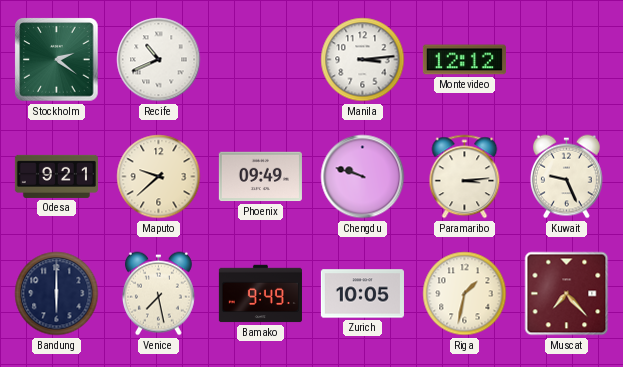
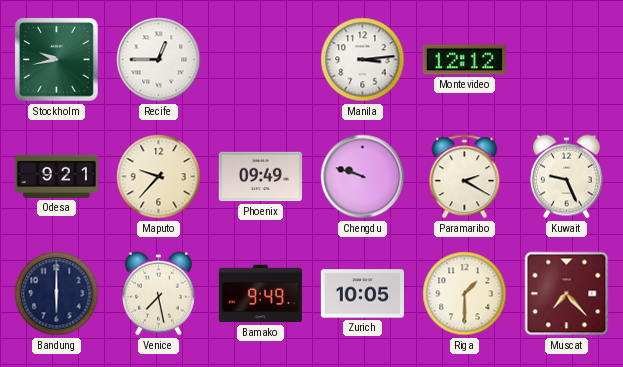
Stockholm: 2:21 -> 9:43 (57, 60)
Recife: 10:41 -> 12:45 (159, 60)
Maputo: 9:38 -> 9:37 (159, 177)
Paramaribo: 3:14 -> 2:20 (465, 177)
Riga: 1:32 -> 1:30 (465, 294)
